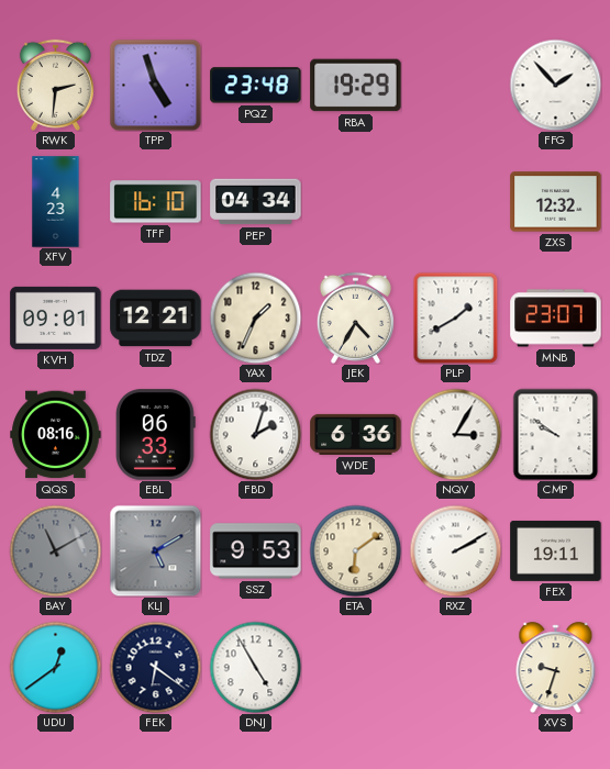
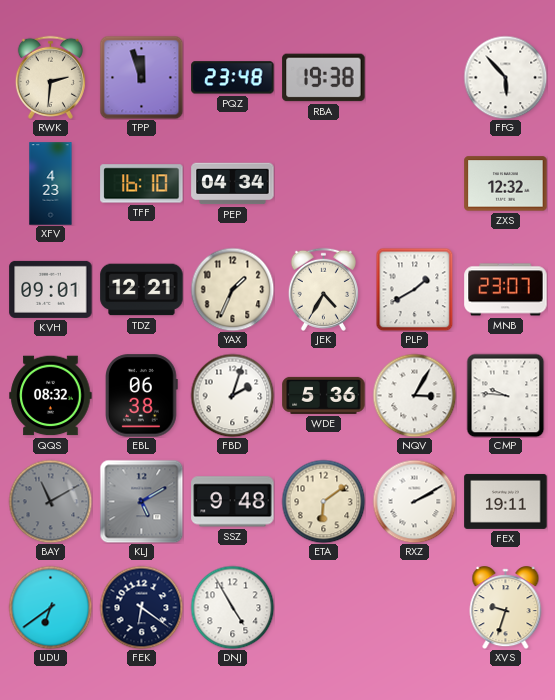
TPP: 4:57 -> 11:57 (141, 77)
RBA: 19:29 -> 19:38 (324, 78)
FFG: 1:53 -> 5:53 (505, 77)
QQS: 08:16 -> 08:32 (51, 396)
EBL: 06:33 -> 06:38 (142, 396)
WDE: 6:36 -> 5:36 (324, 395)
CMP: 9:51 -> 9:46 (506, 395)
SSZ: 9:53 -> 9:48 (233, 502)
UDU: 12:39 -> 6:39 (50, 607)
